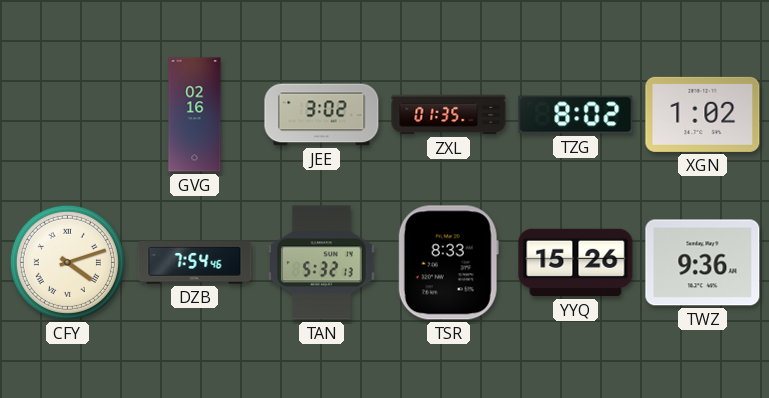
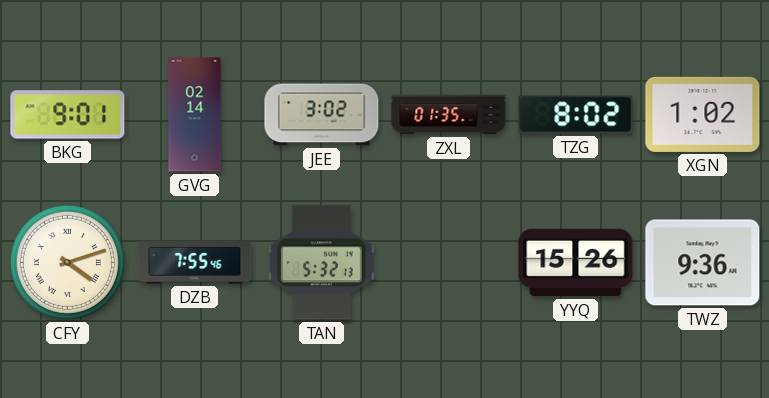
BKG: none -> 9:01 (68, 115)
GVG: 02:16 -> 02:14 (195, 115)
DZB: 7:54 -> 7:55 (195, 263)
TSR: 8:33 -> none (448, 263)
